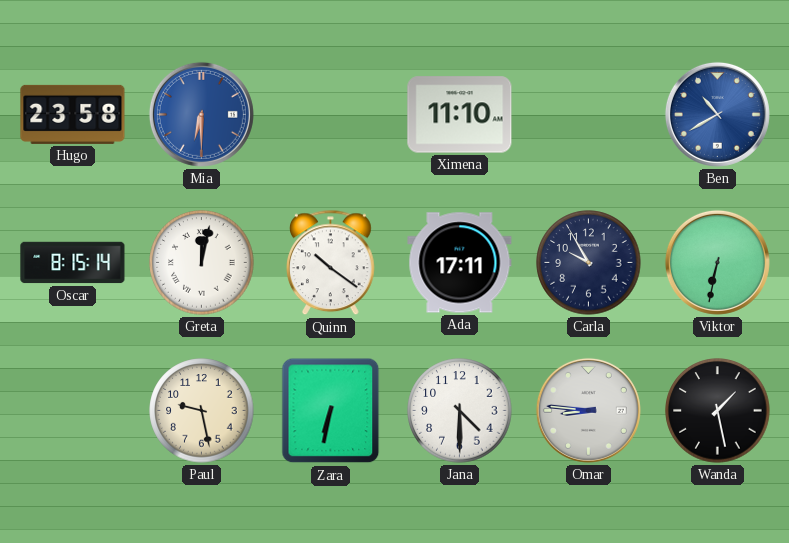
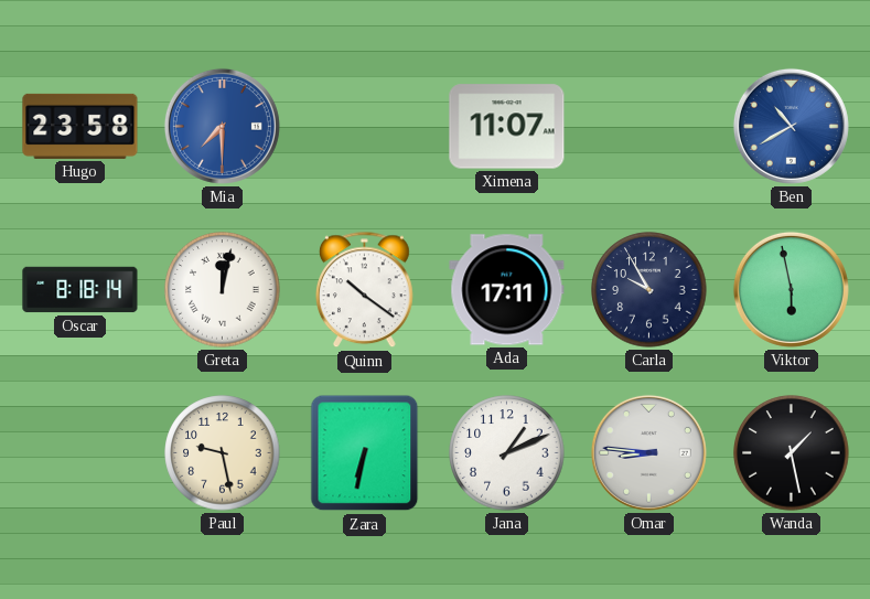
Mia: 6:30 -> 7:30 (222, 126)
Ximena: 11:10 -> 11:07 (507, 127)
Oscar: 8:15 -> 8:18 (80, 290)
Viktor: 6:32 -> 5:58 (791, 289)
Jana: 4:30 -> 1:11 (507, 453)
